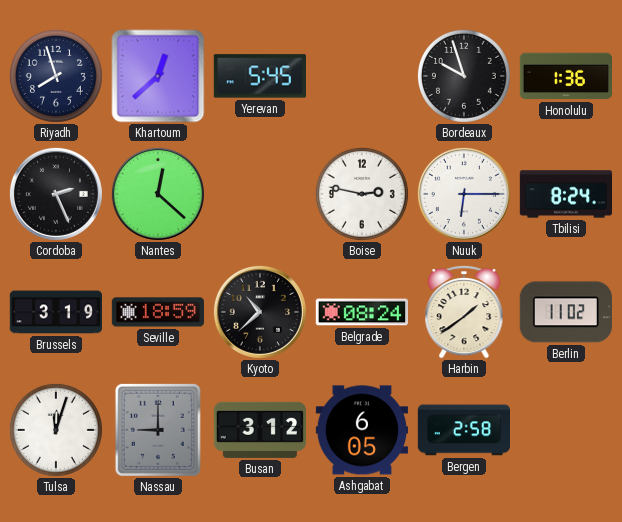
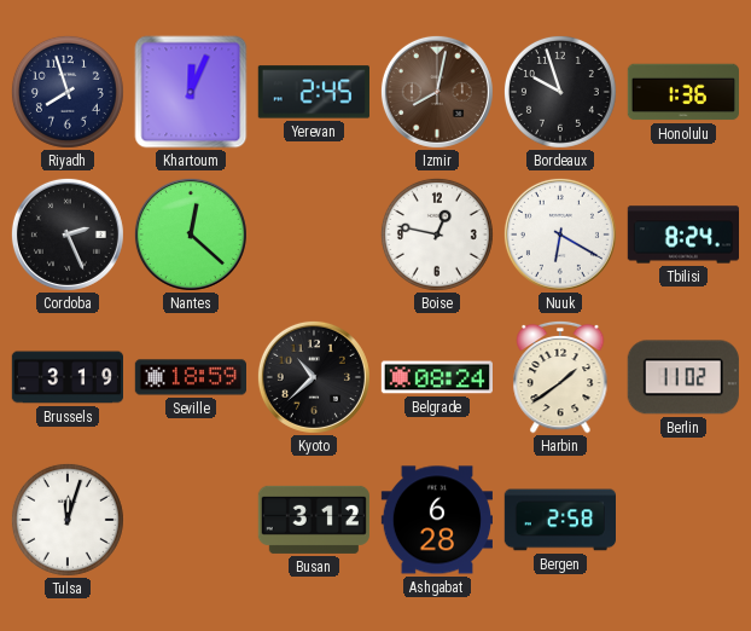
Khartoum: 12:38 -> 12:04 (191, 92)
Yerevan: 5:45 -> 2:45 (314, 92)
Izmir: none -> 8:02 (437, 92)
Boise: 2:47 -> 12:47 (437, 235)
Nuuk: 6:15 -> 6:20 (560, 235)
Nassau: 9:00 -> none (158, 430)
Ashgabat: 6:05 -> 6:28 (436, 520)
